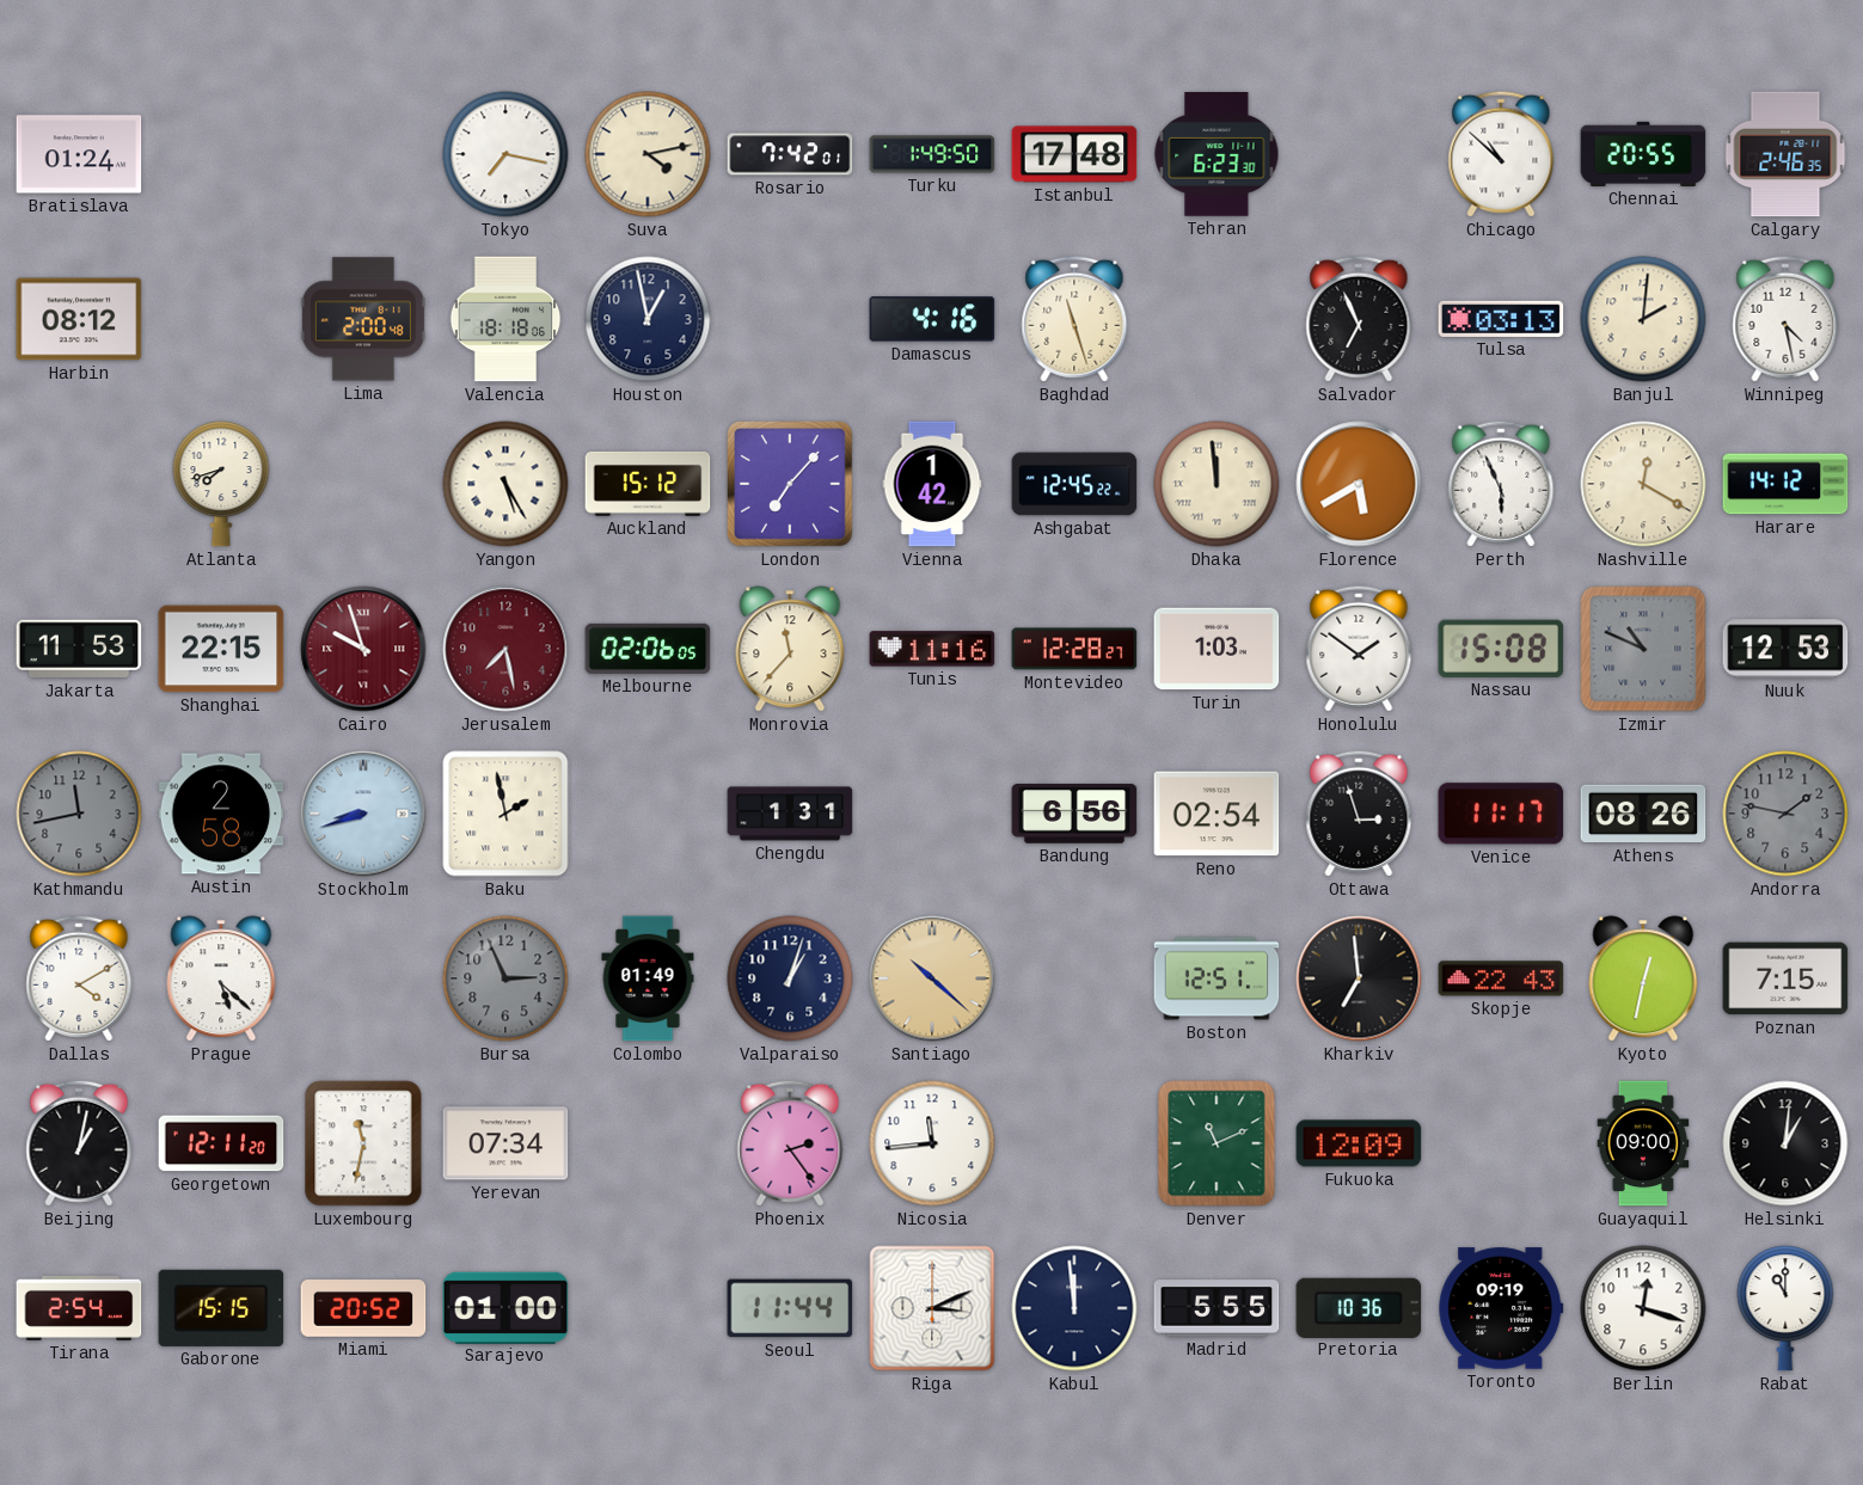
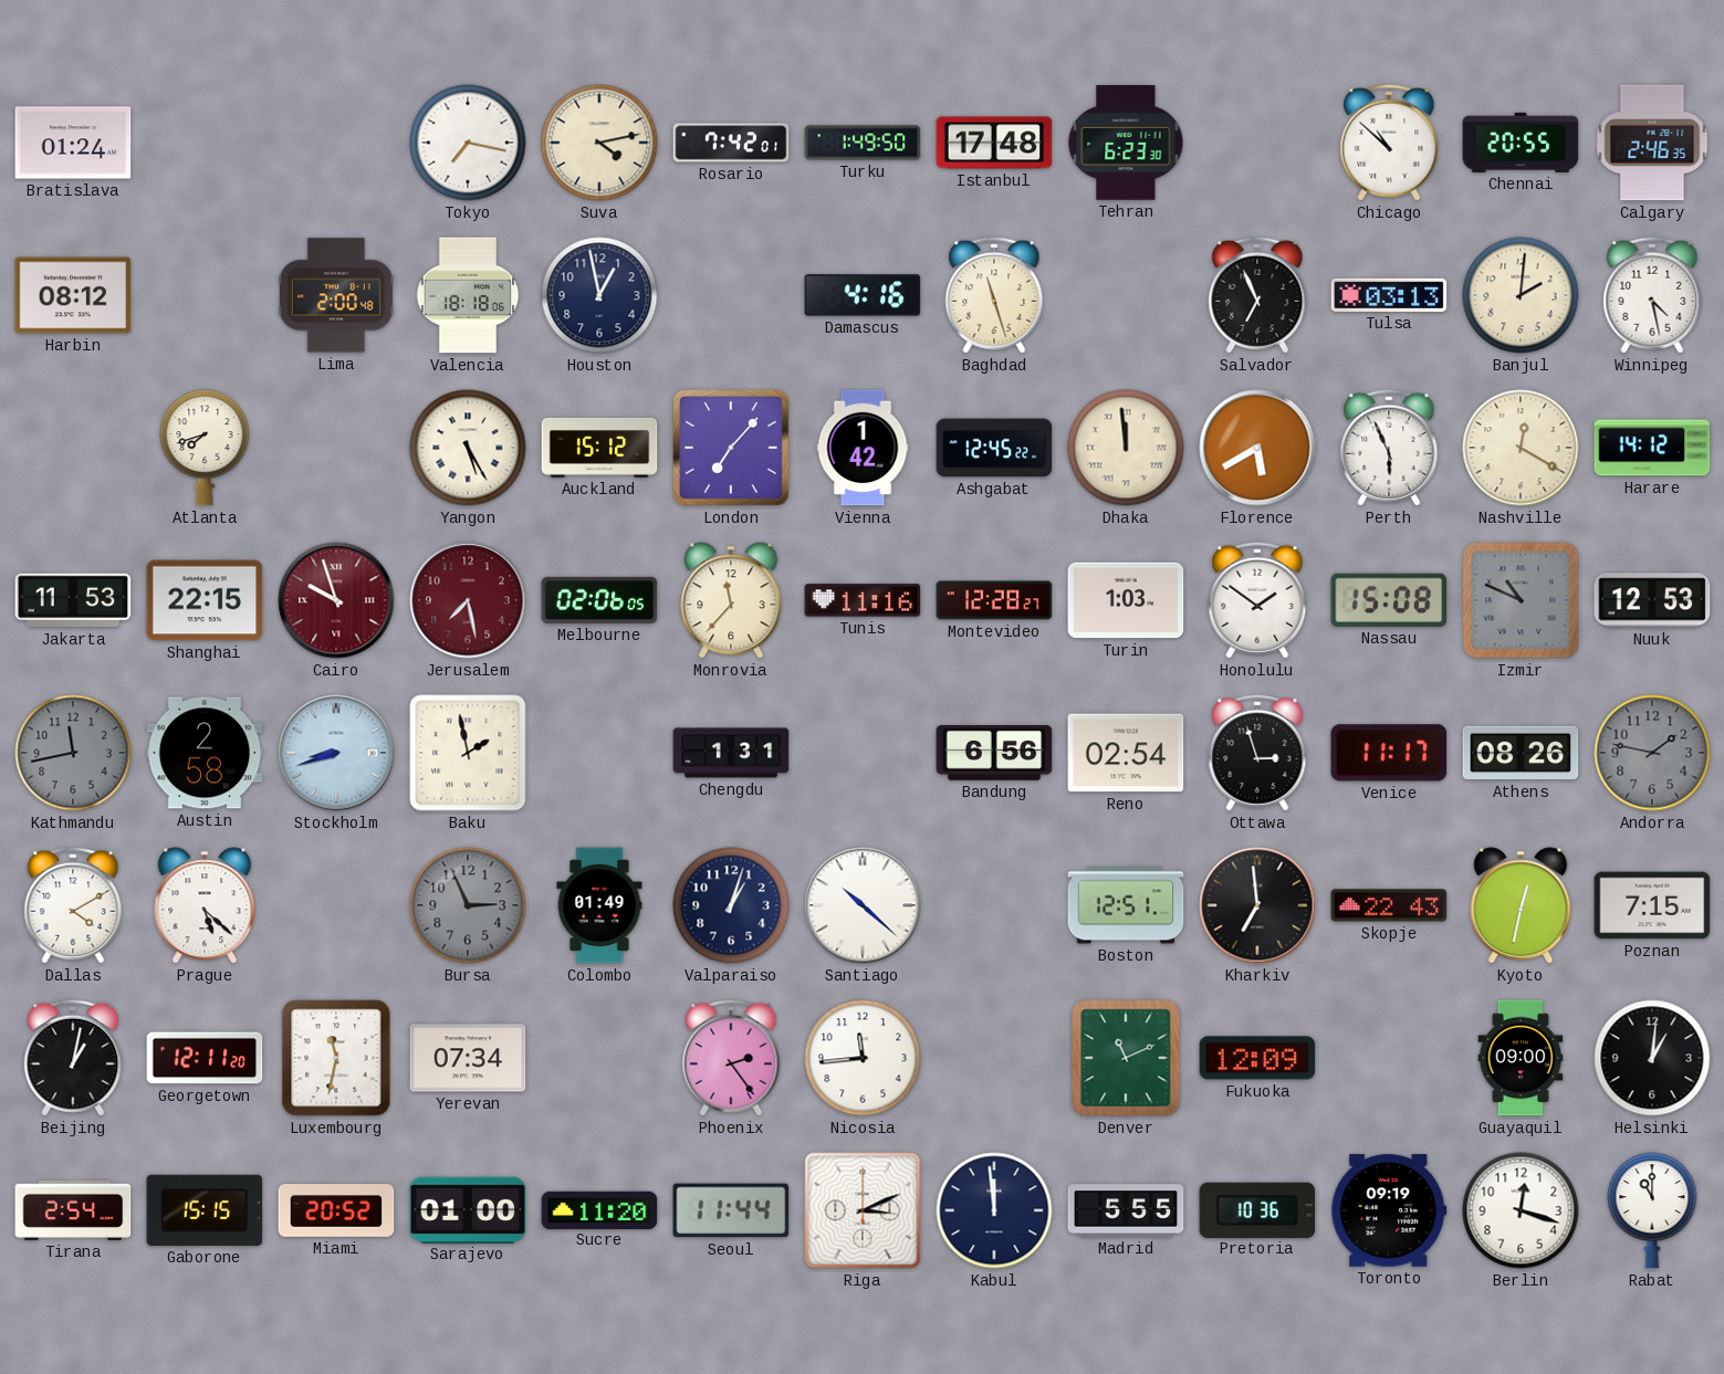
Santiago dial: champagne -> white (863, 905)
Sucre: none -> 11:20 (599, 1209)
